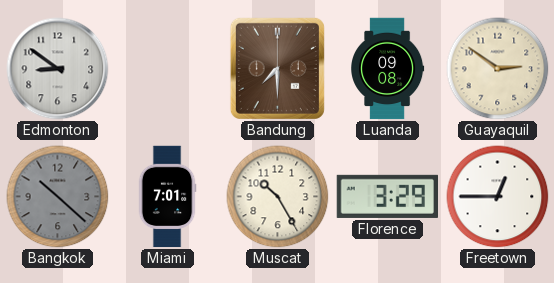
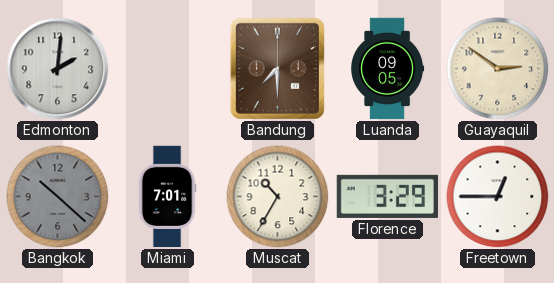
Edmonton: 8:51 -> 2:01 (58, 69)
Luanda: 09:08 -> 09:05 (388, 69)
Muscat: 10:25 -> 10:35 (278, 197)
